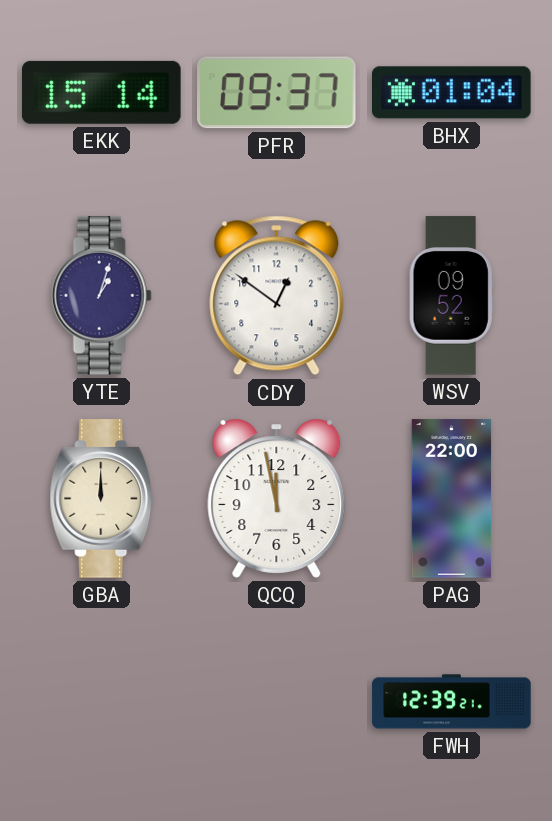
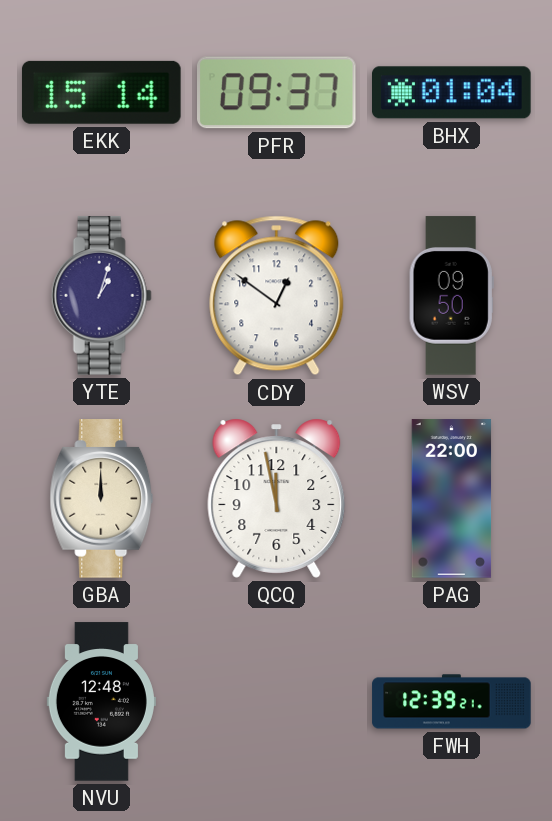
WSV: 09:52 -> 09:50 (451, 296)
NVU: none -> 12:48 (101, 702)
